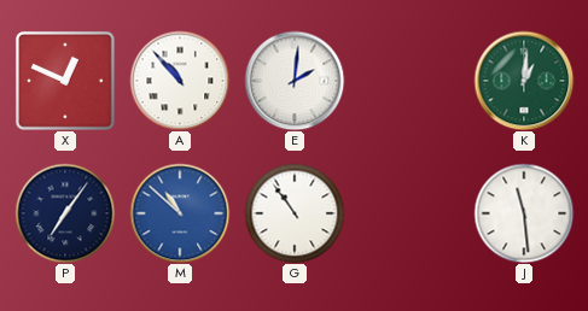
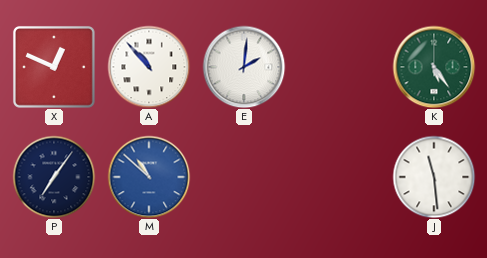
K: 1:01 -> 5:24 (434, 67)
G: 10:54 -> none (295, 213)
